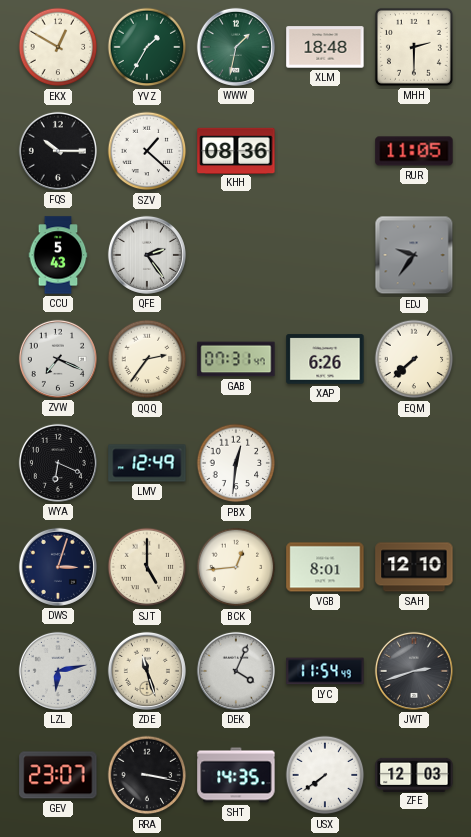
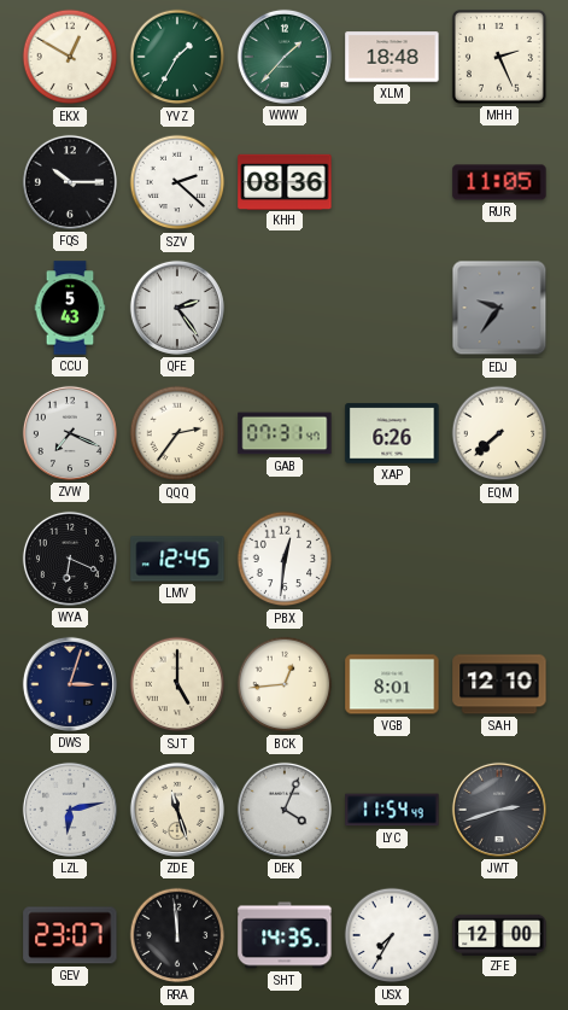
WWW: 1:32 -> 1:37 (285, 57)
MHH: 2:30 -> 2:26 (499, 57)
SZV: 1:22 -> 2:22 (177, 182)
LMV: 12:49 -> 12:45 (177, 559)
RRA: 3:17 -> 11:59 (177, 935)
USX: 7:39 -> 7:35 (392, 935)
ZFE: 12:03 -> 12:00 (499, 934)
